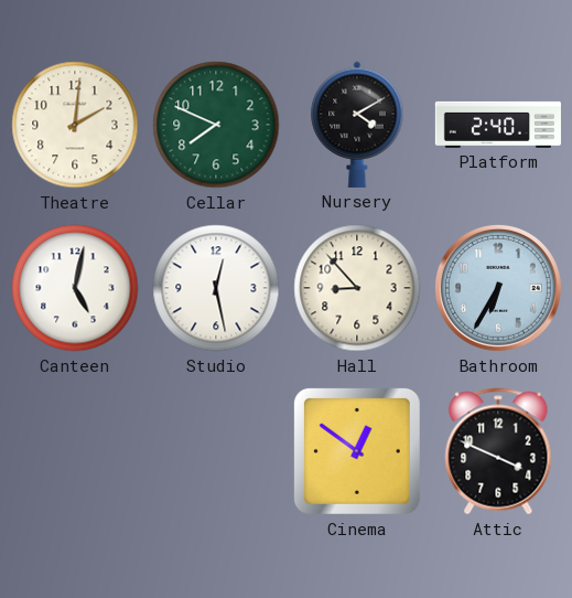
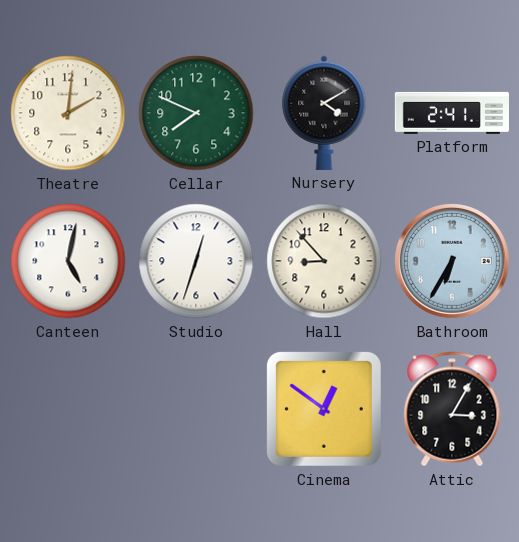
Platform: 2:40 -> 2:41 (452, 113)
Studio: 12:28 -> 12:33 (196, 261)
Attic: 3:49 -> 3:05 (452, 409)
